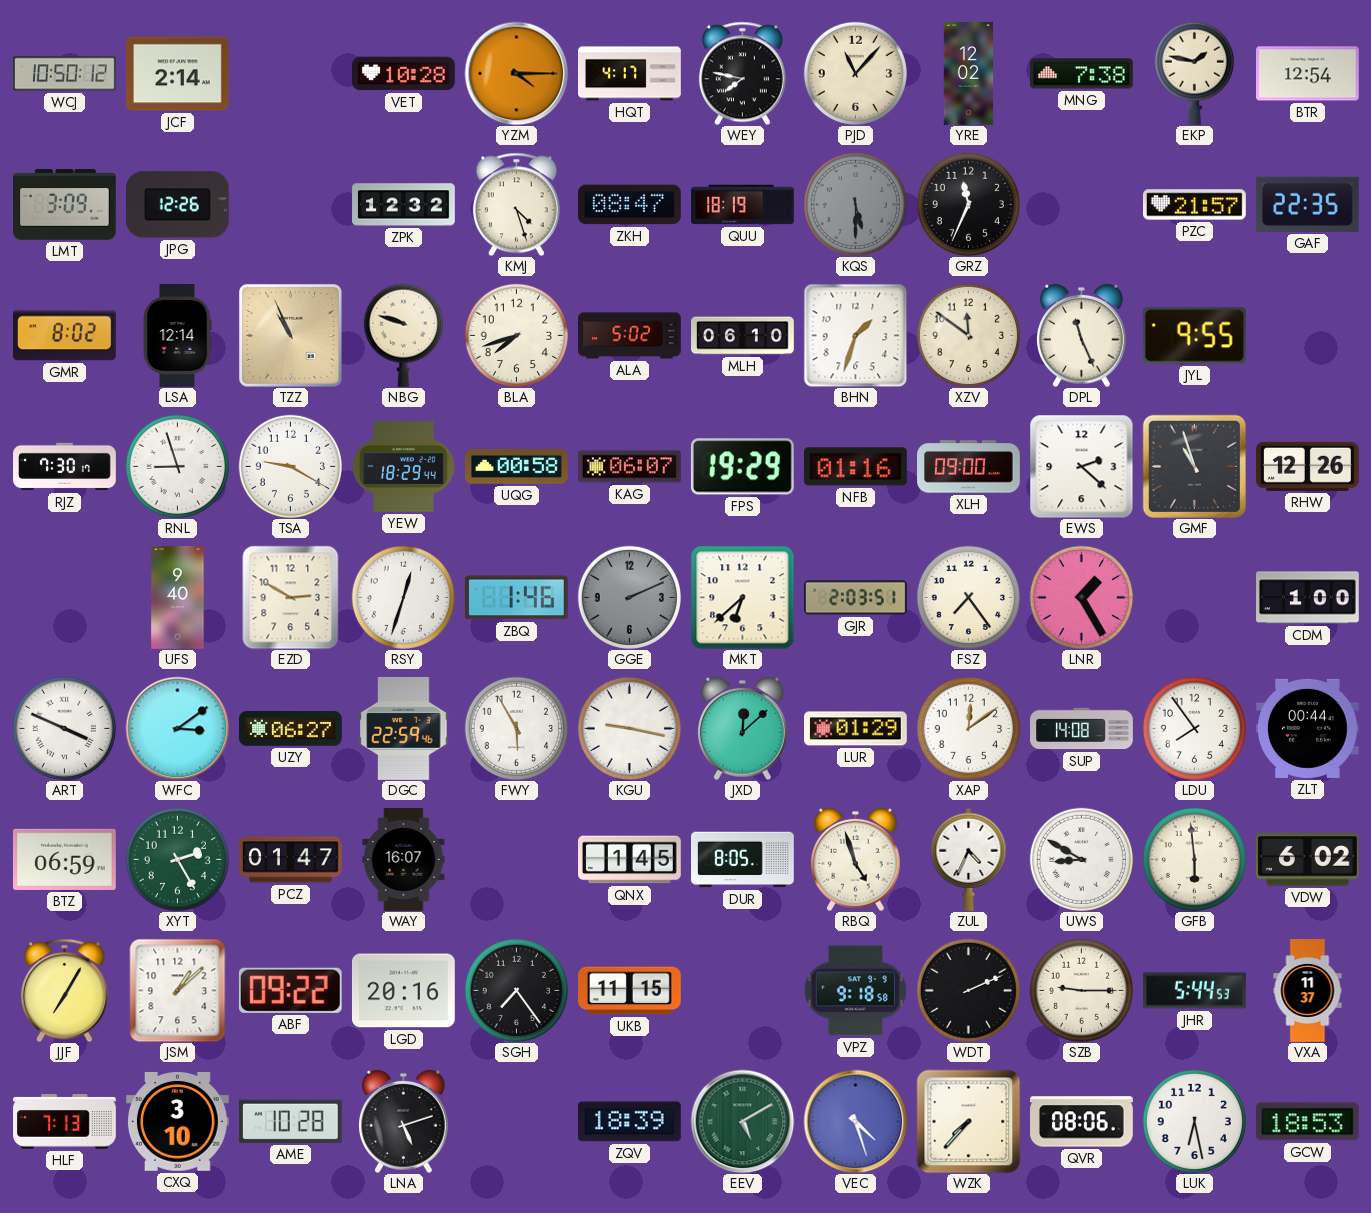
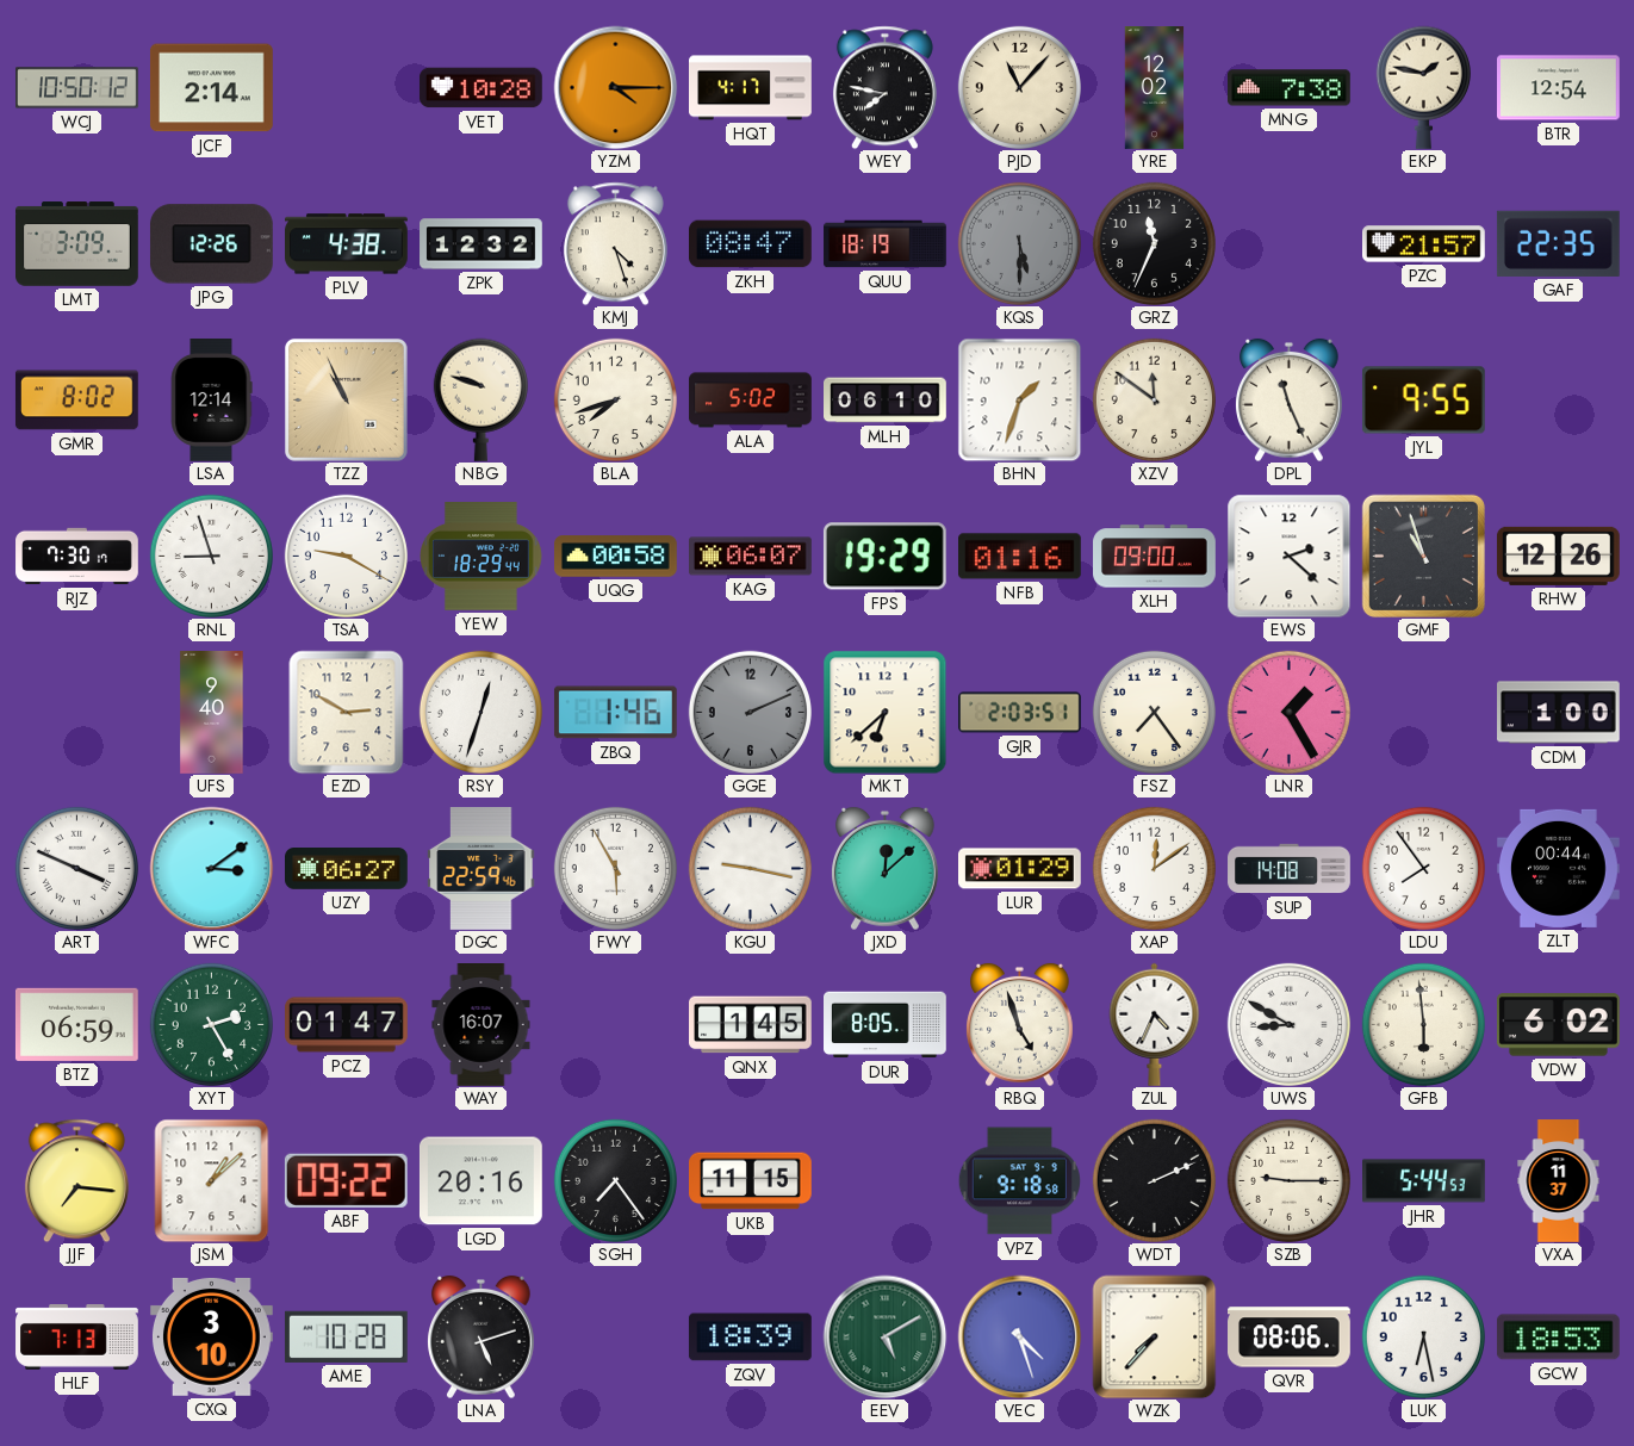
PLV: none -> 4:38 (347, 244)
JJF: 7:05 -> 7:16 (76, 1180)
